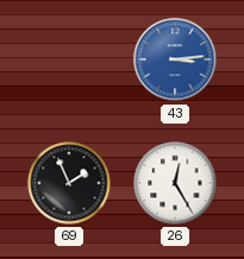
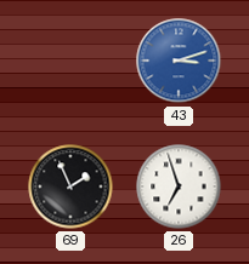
43: 3:14 -> 3:12 (179, 61)
26: 12:25 -> 6:57 (179, 186)
